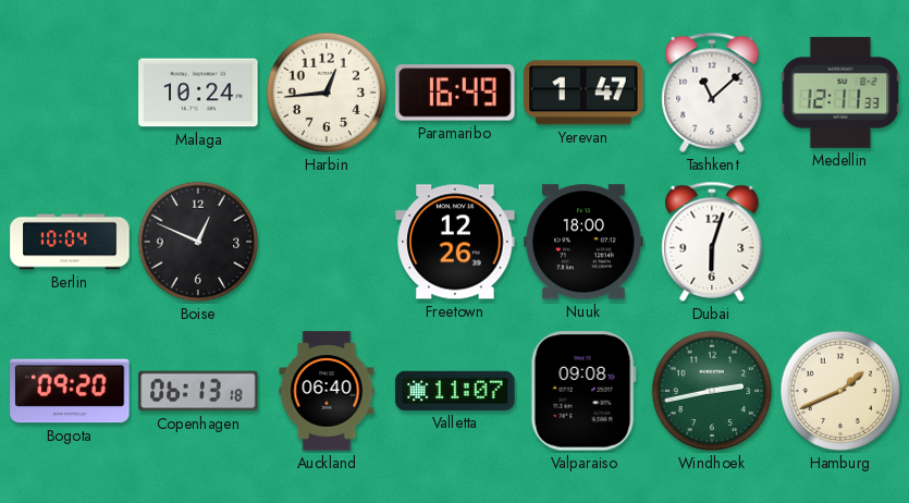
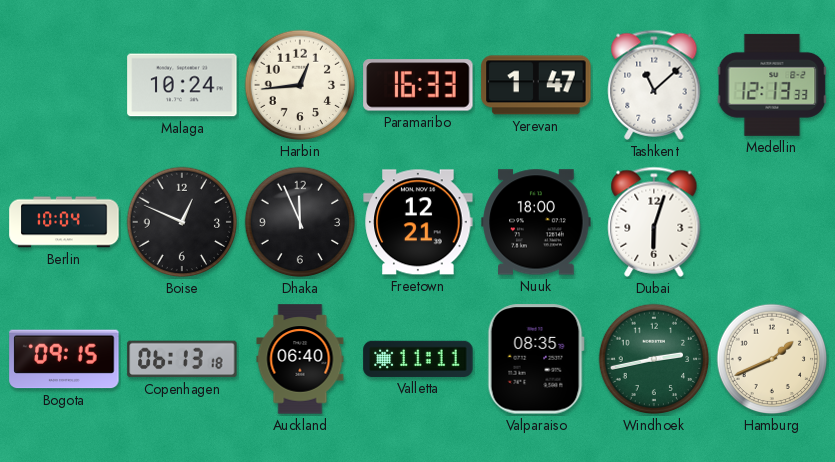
Paramaribo: 16:49 -> 16:33 (418, 85)
Medellin: 12:11 -> 12:13 (772, 85)
Dhaka: none -> 11:56 (300, 222)
Freetown: 12:26 -> 12:21 (418, 222)
Bogota: 09:20 -> 09:15 (64, 359)
Valletta: 11:07 -> 11:11 (418, 359)
Valparaiso: 09:08 -> 08:35 (536, 359)
